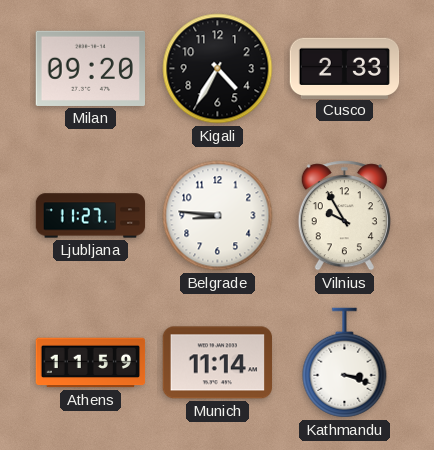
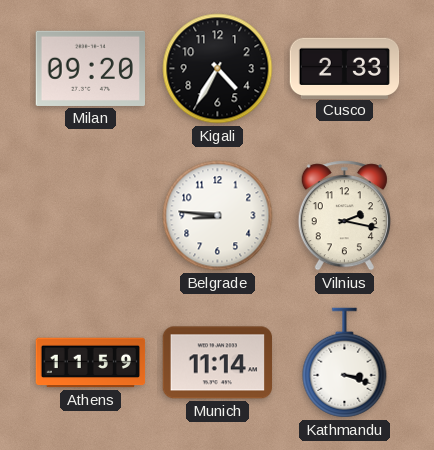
Ljubljana: 11:27 -> none (91, 216)
Vilnius: 9:55 -> 2:17 (344, 216)
